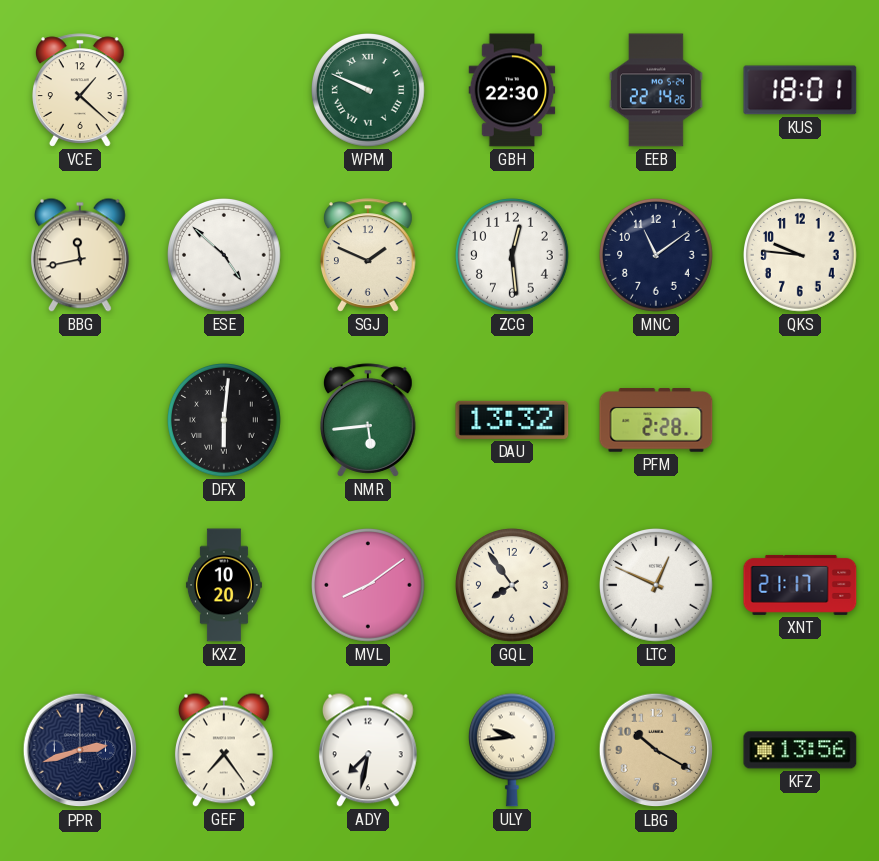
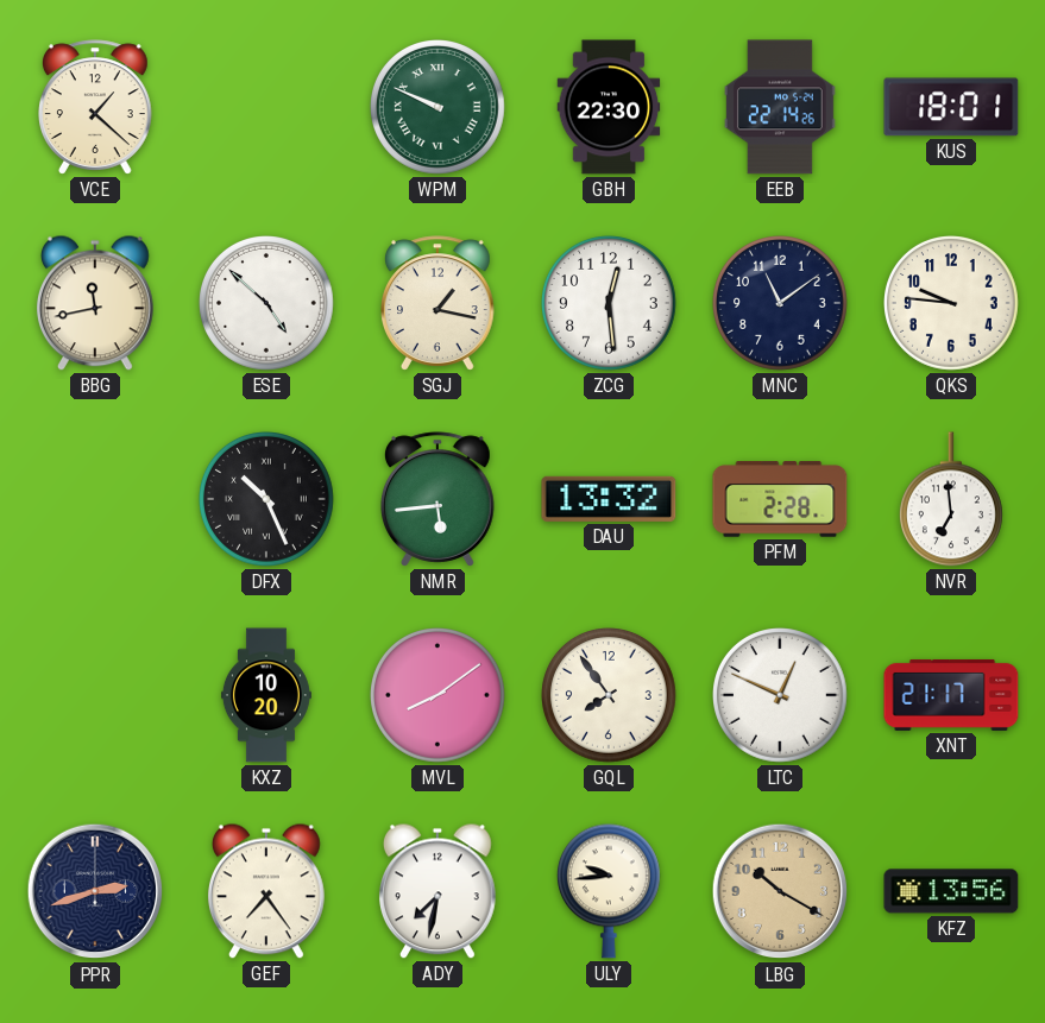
SGJ: 1:49 -> 1:17 (439, 303)
DFX: 6:01 -> 10:26 (267, 500)
NVR: none -> 6:59 (951, 499)
